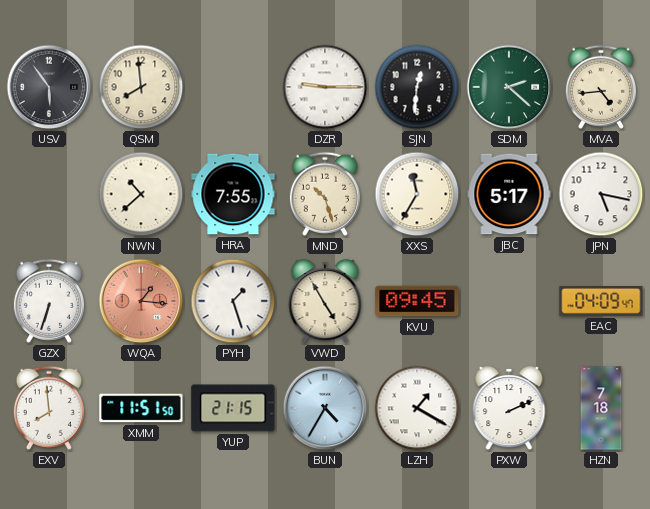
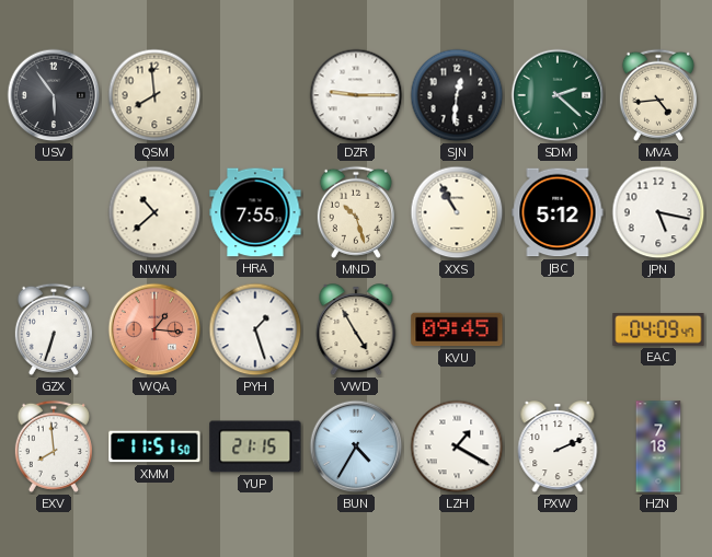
XXS: 11:35 -> 10:55 (457, 212)
JBC: 5:17 -> 5:12 (558, 212)
